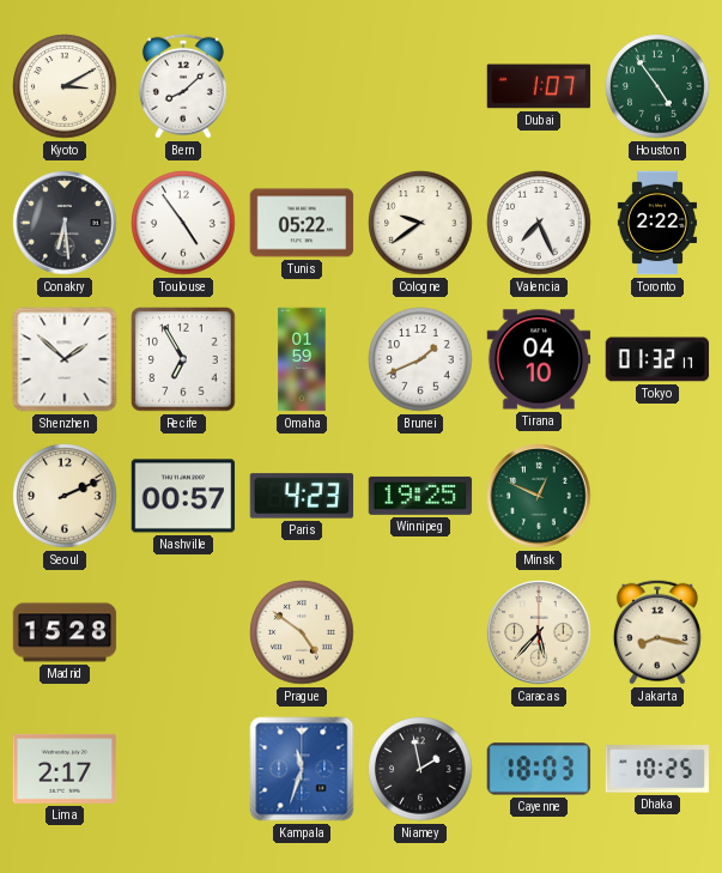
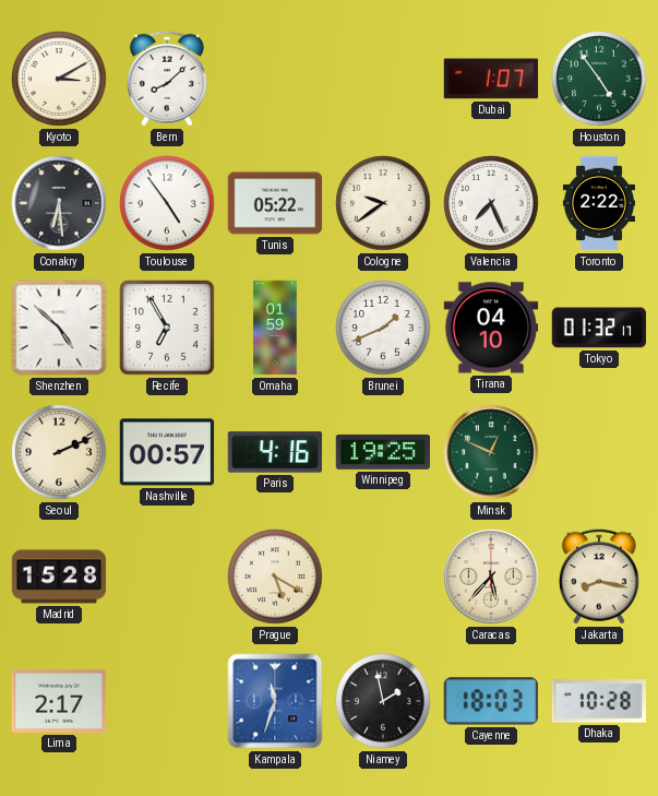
Shenzhen: 1:52 -> 4:52 (59, 328)
Paris: 4:23 -> 4:16 (275, 452)
Prague: 4:51 -> 5:20 (275, 577)
Dhaka: 10:25 -> 10:28 (599, 701)
